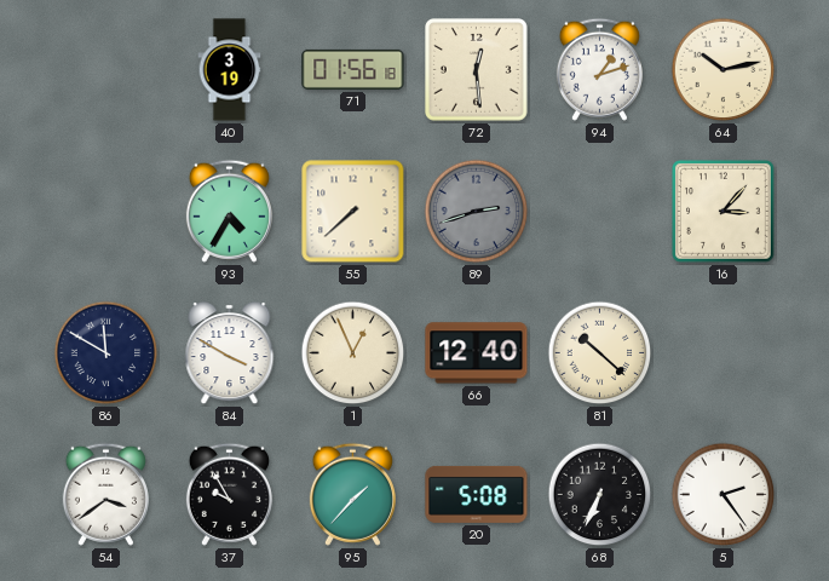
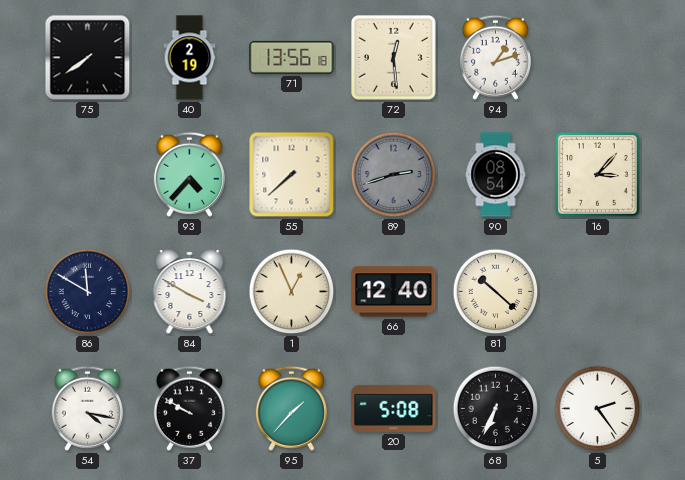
75: none -> 7:39 (88, 58)
40: 3:19 -> 2:19 (190, 58)
71: 01:56 -> 13:56 (292, 57)
64: 10:13 -> none (724, 70)
93: 4:35 -> 4:37 (189, 174)
90: none -> 08:54 (496, 175)
54: 3:39 -> 4:17 (87, 408)
37: 9:55 -> 9:50 (189, 408)
